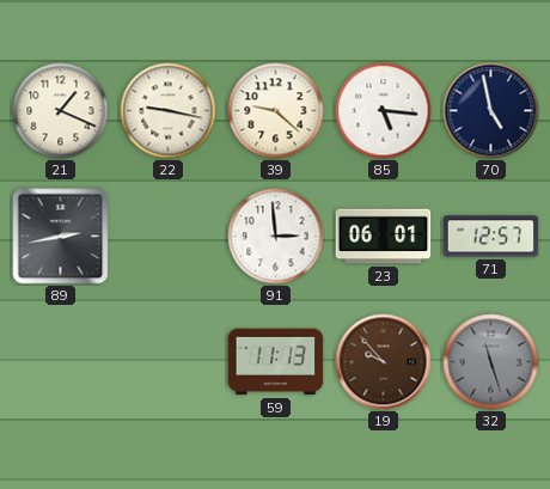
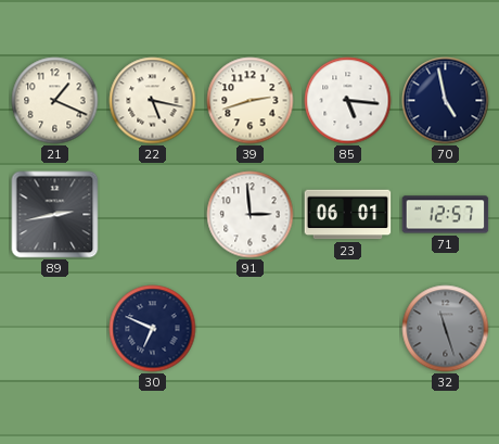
22: 9:17 -> 5:17 (153, 101)
39: 9:22 -> 2:42 (251, 101)
30: none -> 6:49 (153, 329)
59: 11:13 -> none (276, 362)
19: 9:53 -> none (384, 362)
